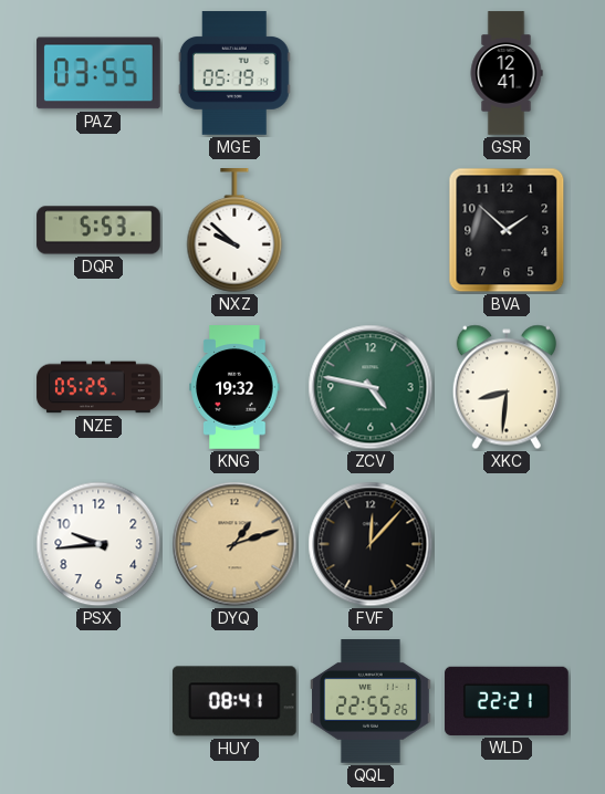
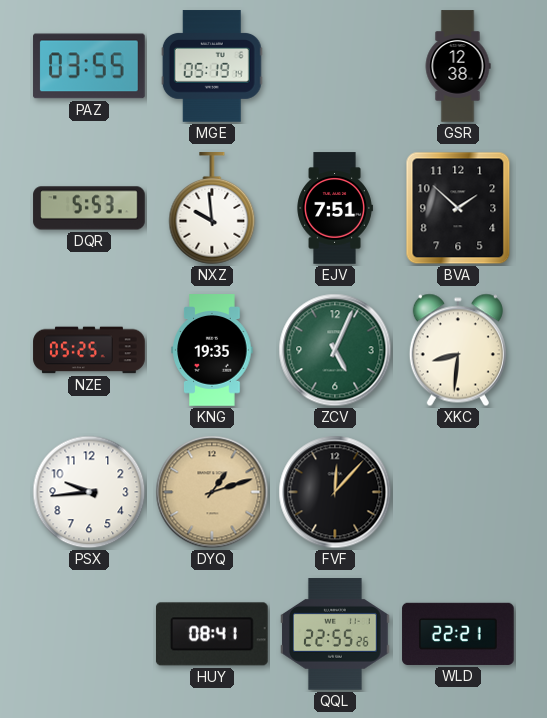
GSR: 12:41 -> 12:38 (458, 66)
NXZ: 9:52 -> 9:59 (212, 209)
EJV: none -> 7:51 (335, 208)
KNG: 19:32 -> 19:35 (212, 350)
ZCV: 4:47 -> 5:04 (335, 350)
